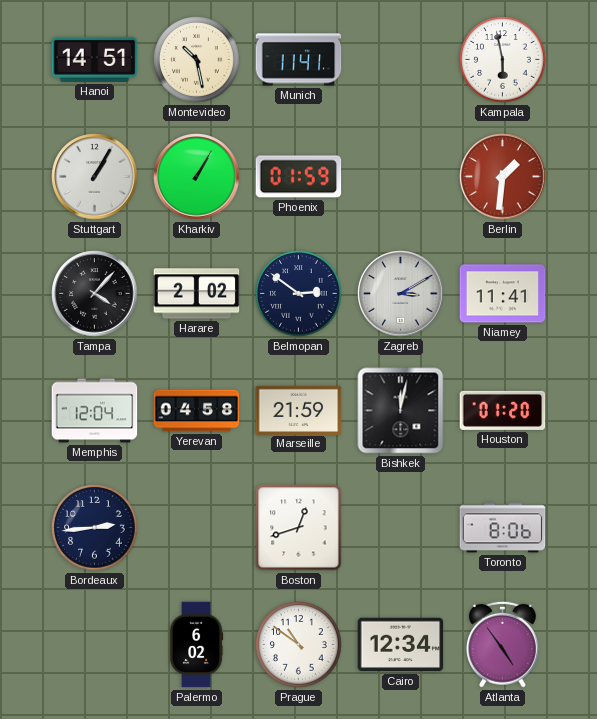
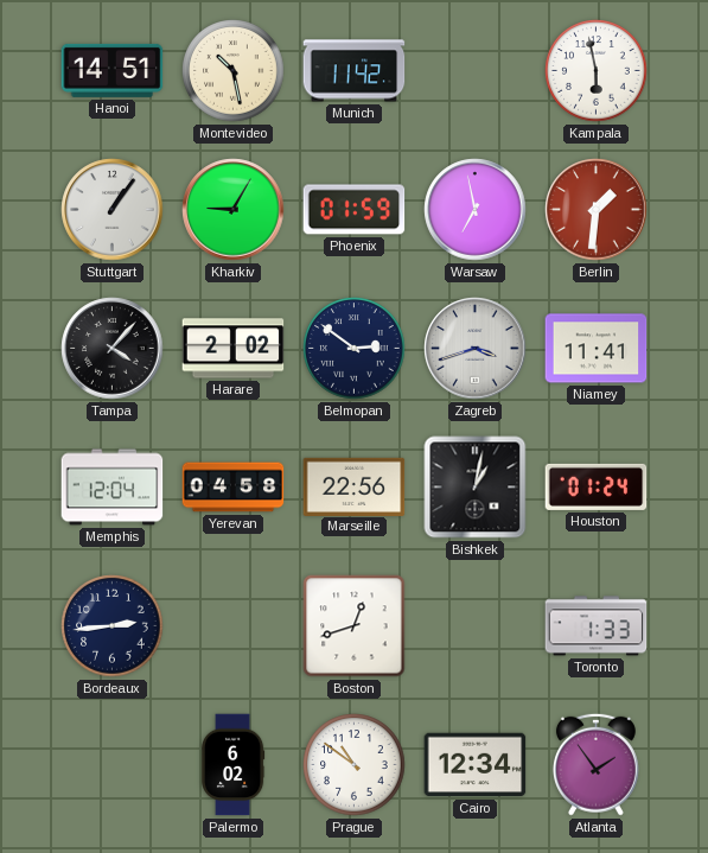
Munich: 11:41 -> 11:42 (355, 71)
Stuttgart: 1:05 -> 1:06 (113, 210)
Kharkiv: 1:05 -> 9:05 (234, 210)
Warsaw: none -> 6:58 (476, 210)
Zagreb: 3:10 -> 3:42 (476, 349)
Marseille: 21:59 -> 22:56 (355, 486)
Bishkek: 12:02 -> 1:02 (476, 488)
Houston: 01:20 -> 01:24 (597, 486)
Toronto: 8:06 -> 1:33 (597, 626)
Atlanta: 4:54 -> 1:54 (595, 764)
